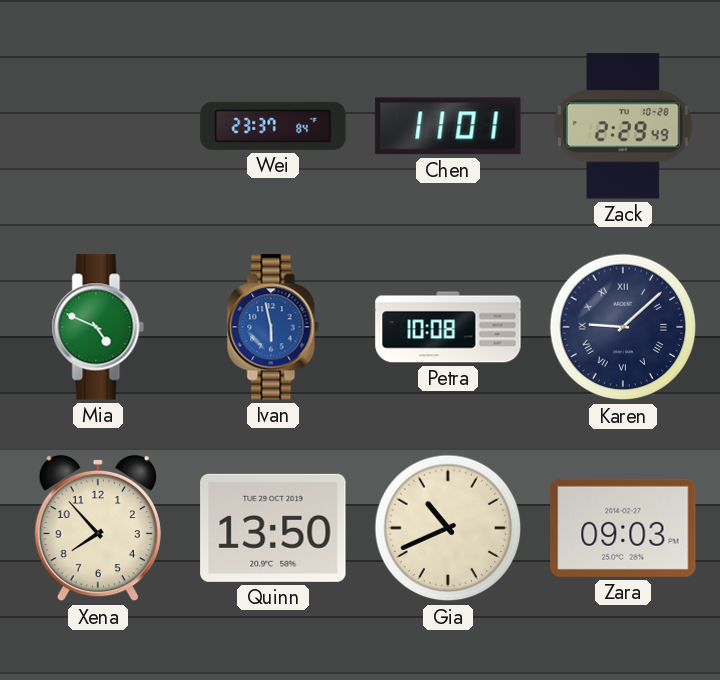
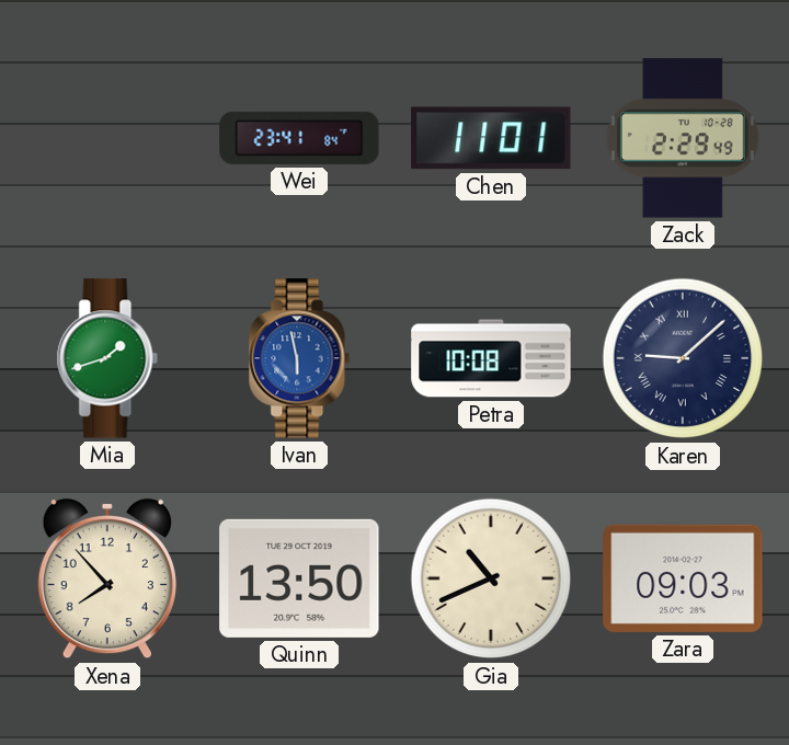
Wei: 23:37 -> 23:41 (299, 138)
Mia: 4:49 -> 1:42 (107, 358)
